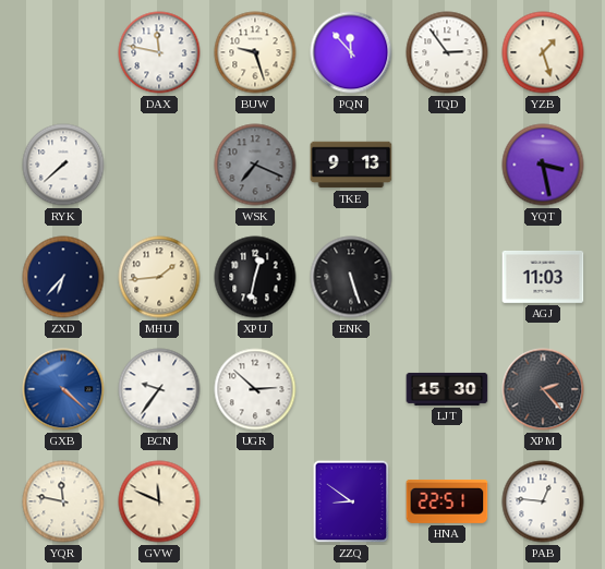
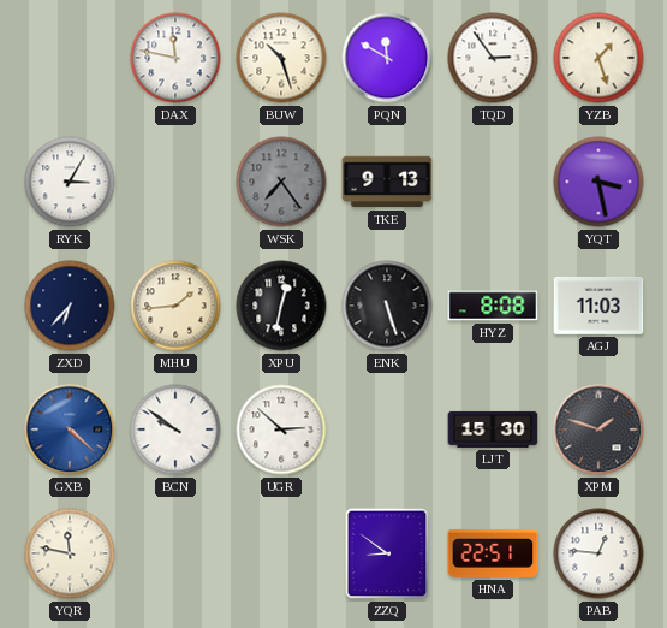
BUW: 9:27 -> 10:27 (281, 58)
PQN: 11:53 -> 11:50 (387, 58)
RYK: 7:38 -> 3:05 (70, 182)
WSK: 7:19 -> 7:24 (281, 182)
HYZ: none -> 8:08 (493, 306)
BCN: 9:36 -> 9:51 (175, 429)
XPM: 2:23 -> 1:48 (598, 429)
GVW: 11:49 -> none (159, 501)
